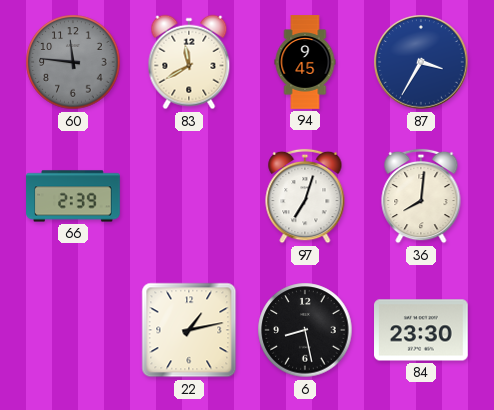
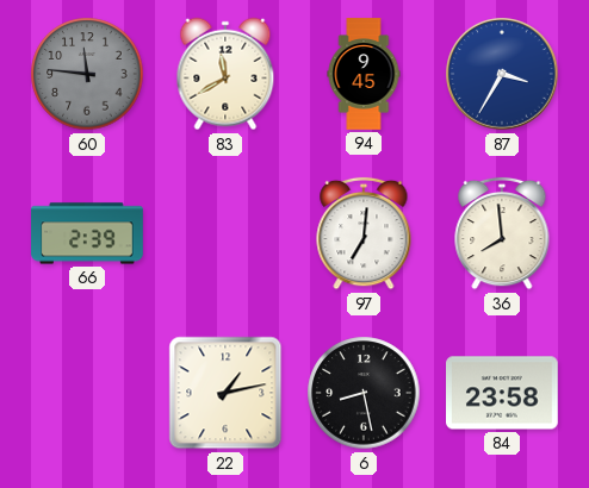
97: 7:03 -> 7:01 (364, 233)
36: 8:01 -> 7:59 (502, 233)
84: 23:30 -> 23:58 (503, 393)
